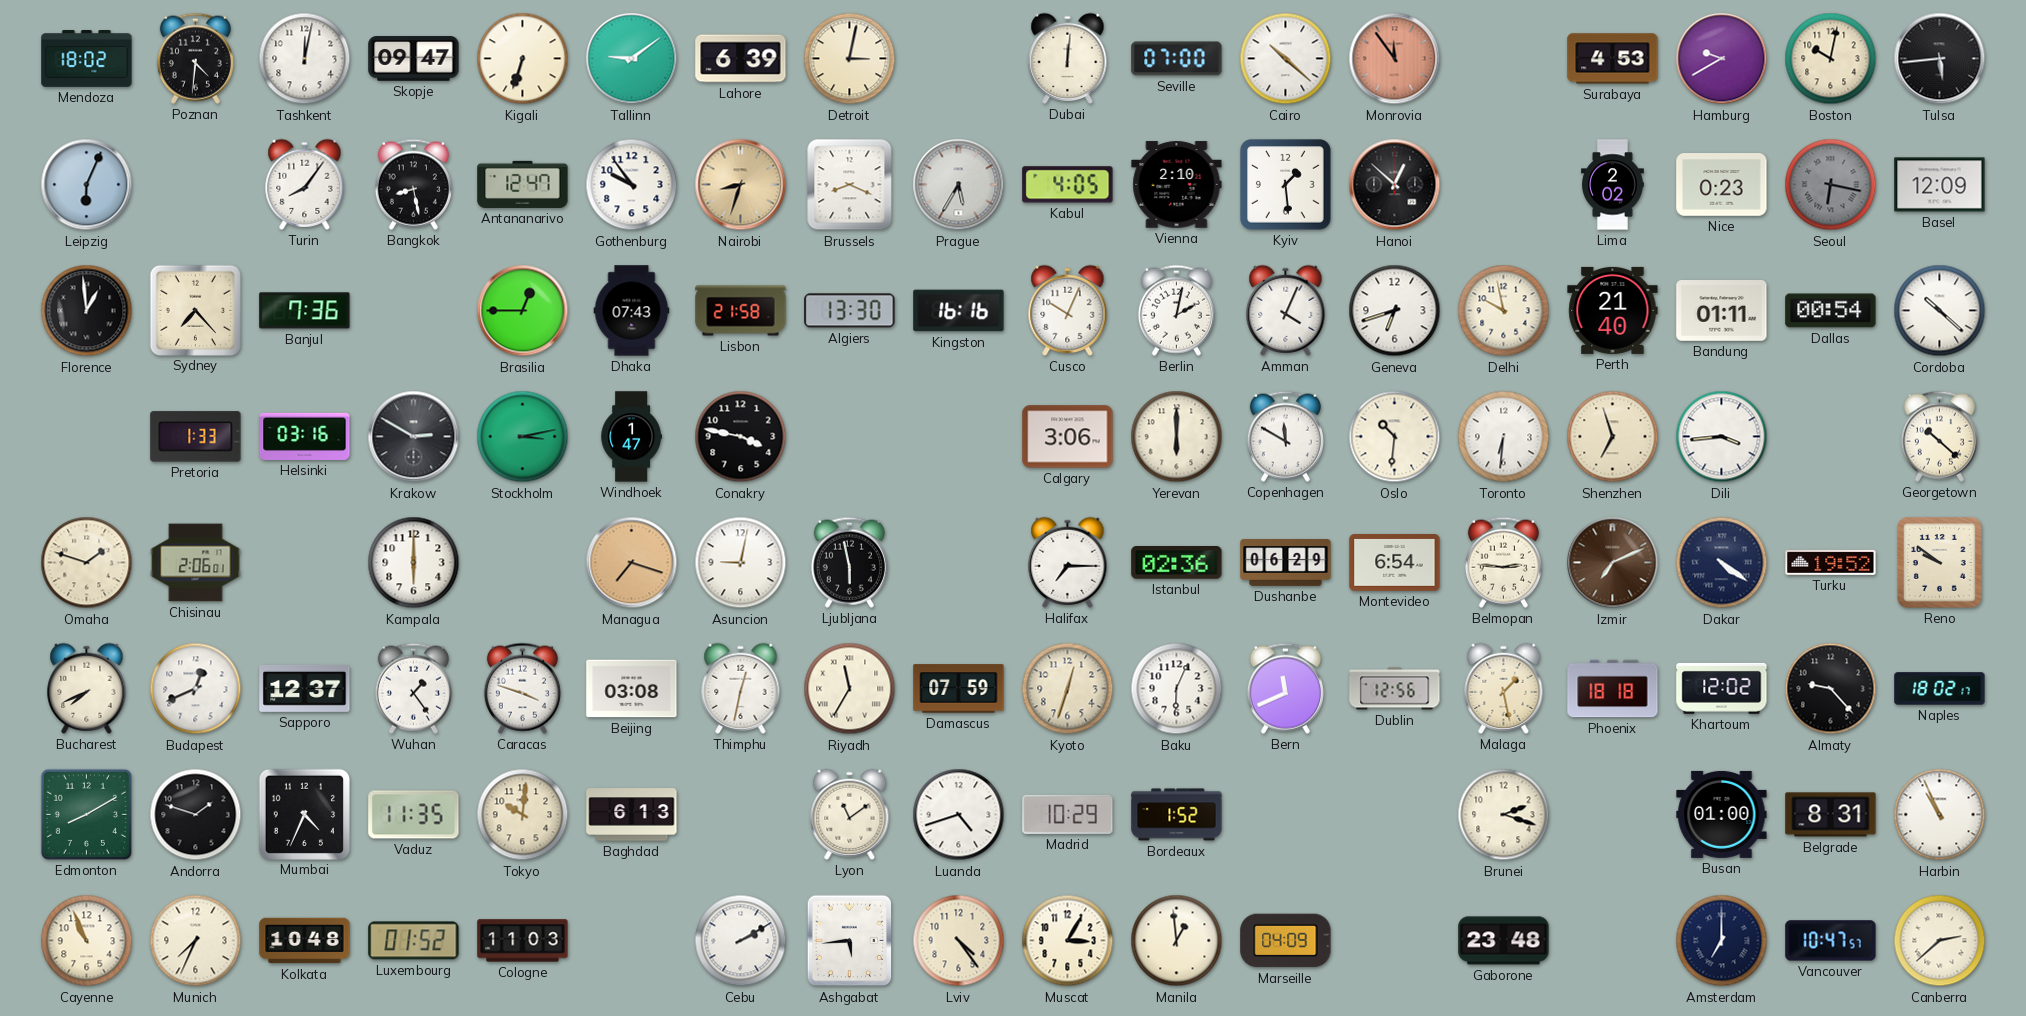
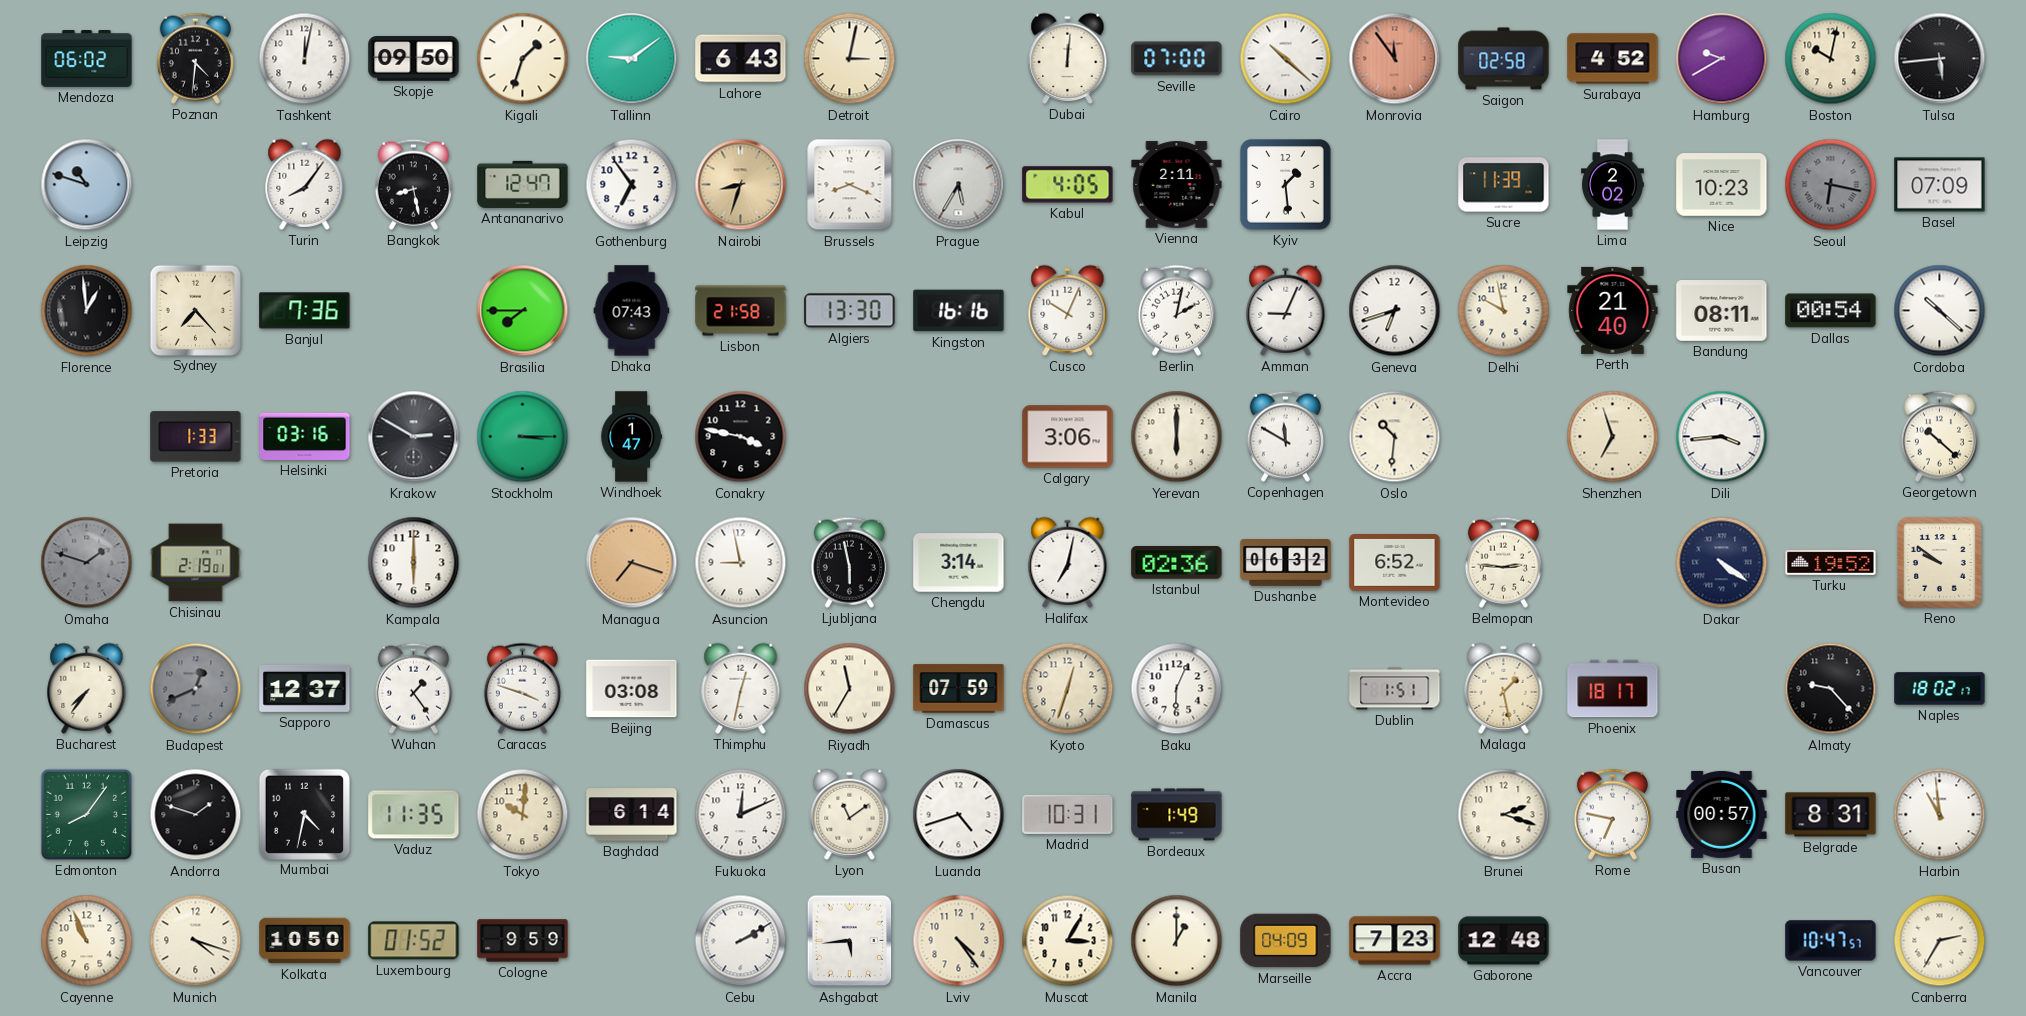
Mendoza: 18:02 -> 06:02 (87, 59)
Skopje: 09:47 -> 09:50 (414, 59)
Kigali: 6:33 -> 1:33 (523, 59)
Lahore: 6:39 -> 6:43 (741, 59)
Saigon: none -> 02:58 (1504, 59)
Surabaya: 4:53 -> 4:52 (1613, 59)
Leipzig: 6:04 -> 10:48 (87, 185)
Gothenburg: 9:54 -> 6:54 (632, 185)
Vienna: 2:10 -> 2:11 (1177, 185)
Hanoi: 12:52 -> none (1395, 185)
Sucre: none -> 11:39 (1504, 185)
Nice: 0:23 -> 10:23 (1722, 185)
Basel: 12:09 -> 07:09 (1940, 185)
Brasilia: 12:45 -> 7:45 (523, 311)
Amman: 4:04 -> 9:04 (1286, 310)
Bandung: 01:11 -> 08:11 (1722, 311)
Stockholm: 3:13 -> 3:15 (523, 437)
Toronto: 6:31 -> none (1504, 437)
Omaha dial: cream -> grey (87, 563)
Chisinau: 2:06 -> 2:19 (196, 563)
Asuncion: 9:02 -> 8:58 (741, 563)
Chengdu: none -> 3:14 (959, 563)
Halifax: 7:15 -> 7:02 (1068, 562)
Dushanbe: 06:29 -> 06:32 (1286, 563)
Montevideo: 6:54 -> 6:52 (1395, 563)
Izmir: 7:11 -> none (1613, 563)
Bucharest: 7:41 -> 7:36 (87, 688)
Budapest dial: white -> grey (196, 689)
Bern: 11:41 -> none (1285, 688)
Dublin: 12:56 -> 1:51 (1395, 689)
Phoenix: 18:18 -> 18:17 (1613, 689)
Khartoum: 12:02 -> none (1722, 688)
Edmonton: 8:10 -> 8:06 (86, 814)
Mumbai: 4:34 -> 4:32 (304, 814)
Baghdad: 6:13 -> 6:14 (632, 815)
Fukuoka: none -> 12:11 (741, 815)
Madrid: 10:29 -> 10:31 (1068, 814)
Bordeaux: 1:52 -> 1:49 (1177, 815)
Rome: none -> 6:47 (1612, 814)
Busan: 01:00 -> 00:57 (1722, 814)
Harbin: 10:56 -> 10:59 (1940, 815)
Munich: 7:34 -> 4:18 (196, 941)
Kolkata: 10:48 -> 10:50 (305, 941)
Cologne: 11:03 -> 9:59 (523, 941)
Manila: 12:59 -> 1:00 (1177, 941)
Accra: none -> 7:23 (1395, 941)
Gaborone: 23:48 -> 12:48 (1504, 941)
Amsterdam: 7:00 -> none (1722, 941)
Canberra: 2:38 -> 2:35 (1940, 941)
